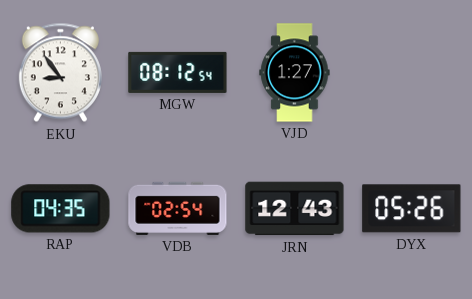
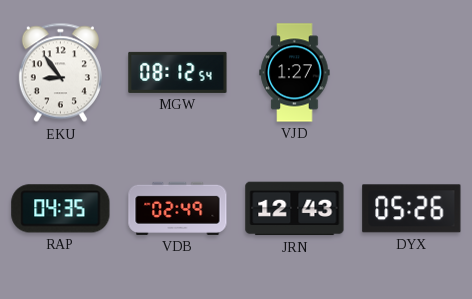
VDB: 02:54 -> 02:49 (178, 208)
